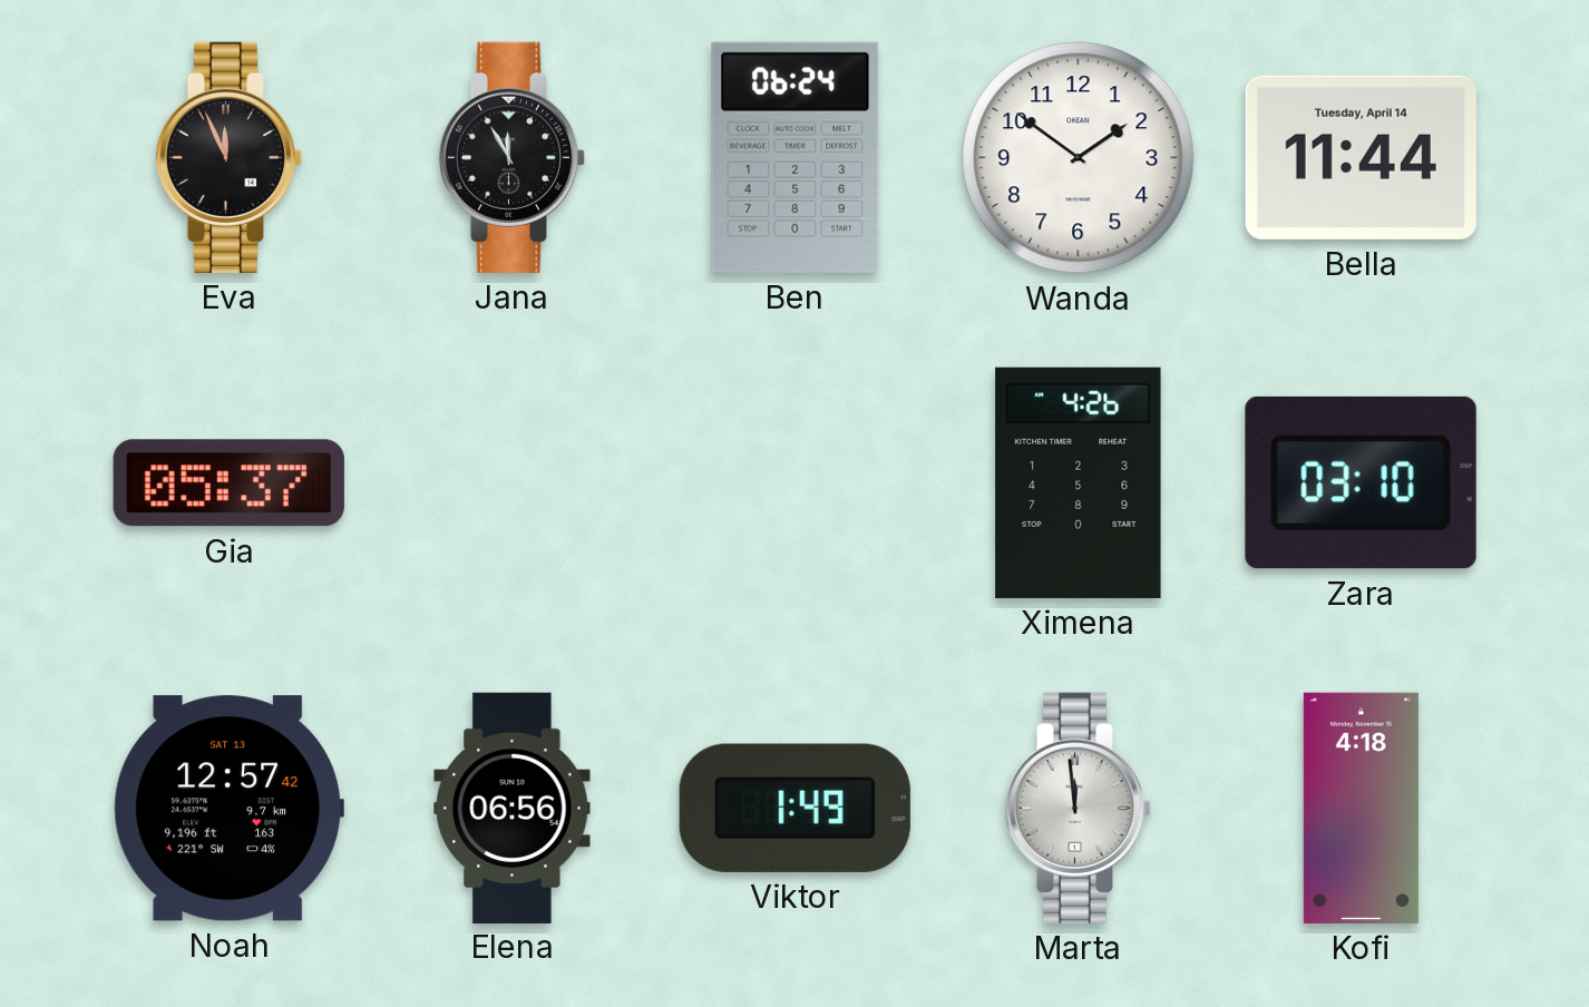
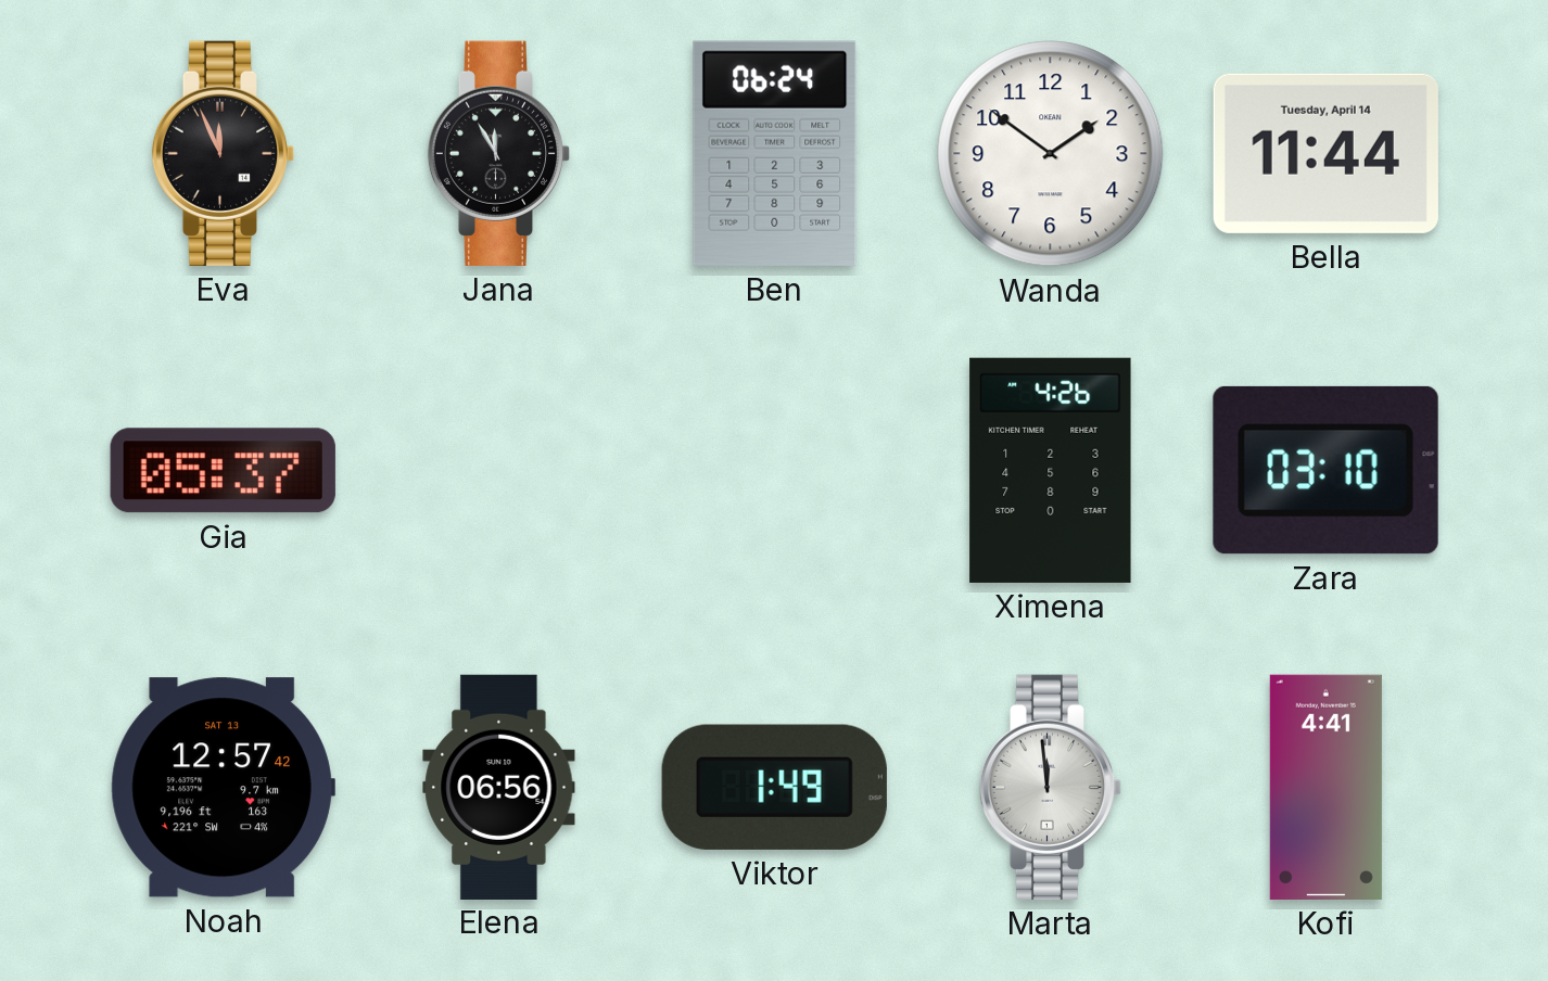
Kofi: 4:18 -> 4:41 (1325, 787)
